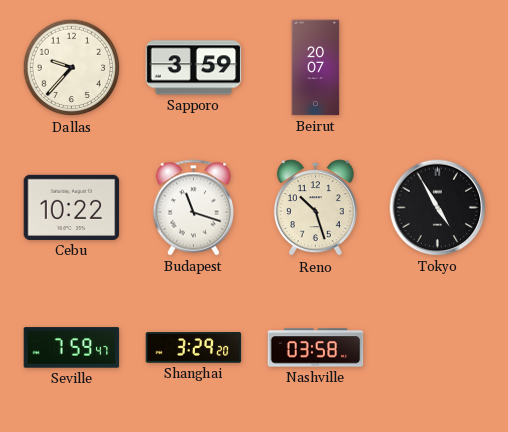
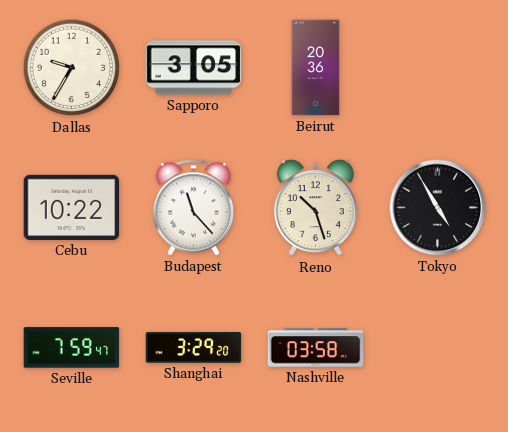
Dallas: 9:37 -> 9:35 (72, 68)
Sapporo: 3:59 -> 3:05 (194, 68)
Beirut: 20:07 -> 20:36 (316, 68)
Budapest: 11:18 -> 11:23 (194, 208)
